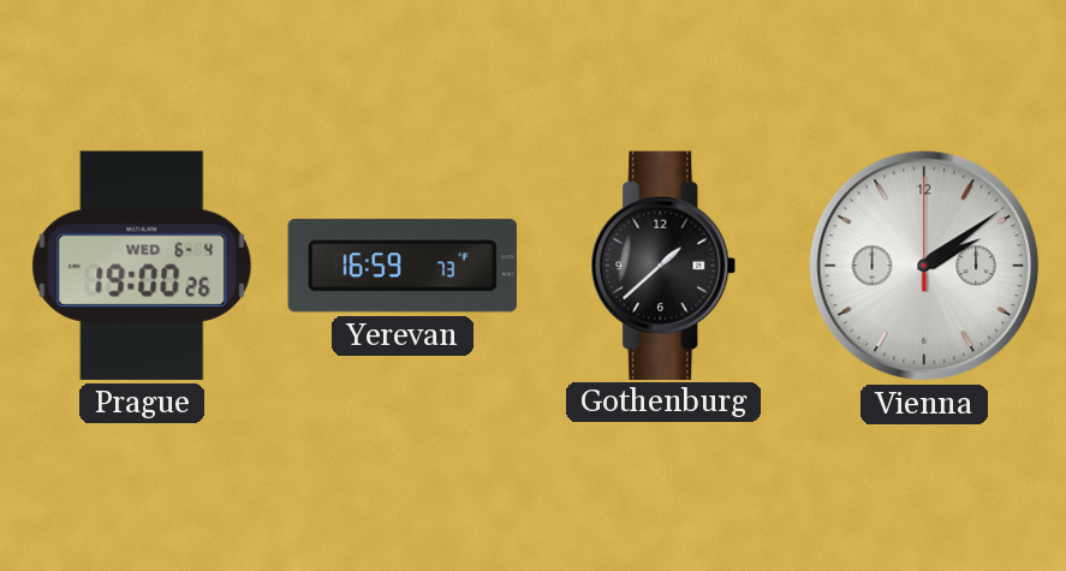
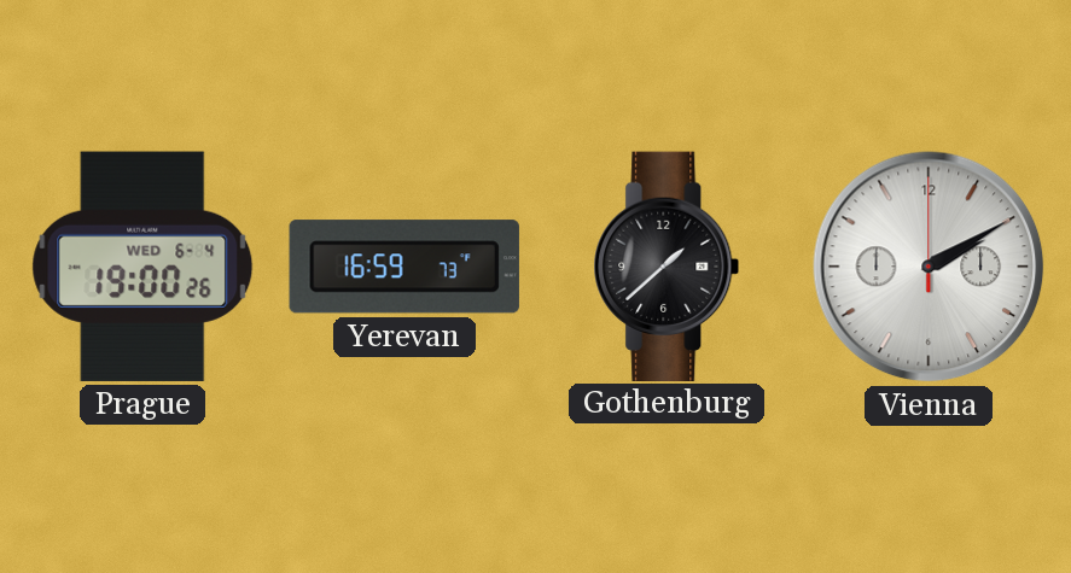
Vienna: 2:09 -> 2:10 (929, 267)
